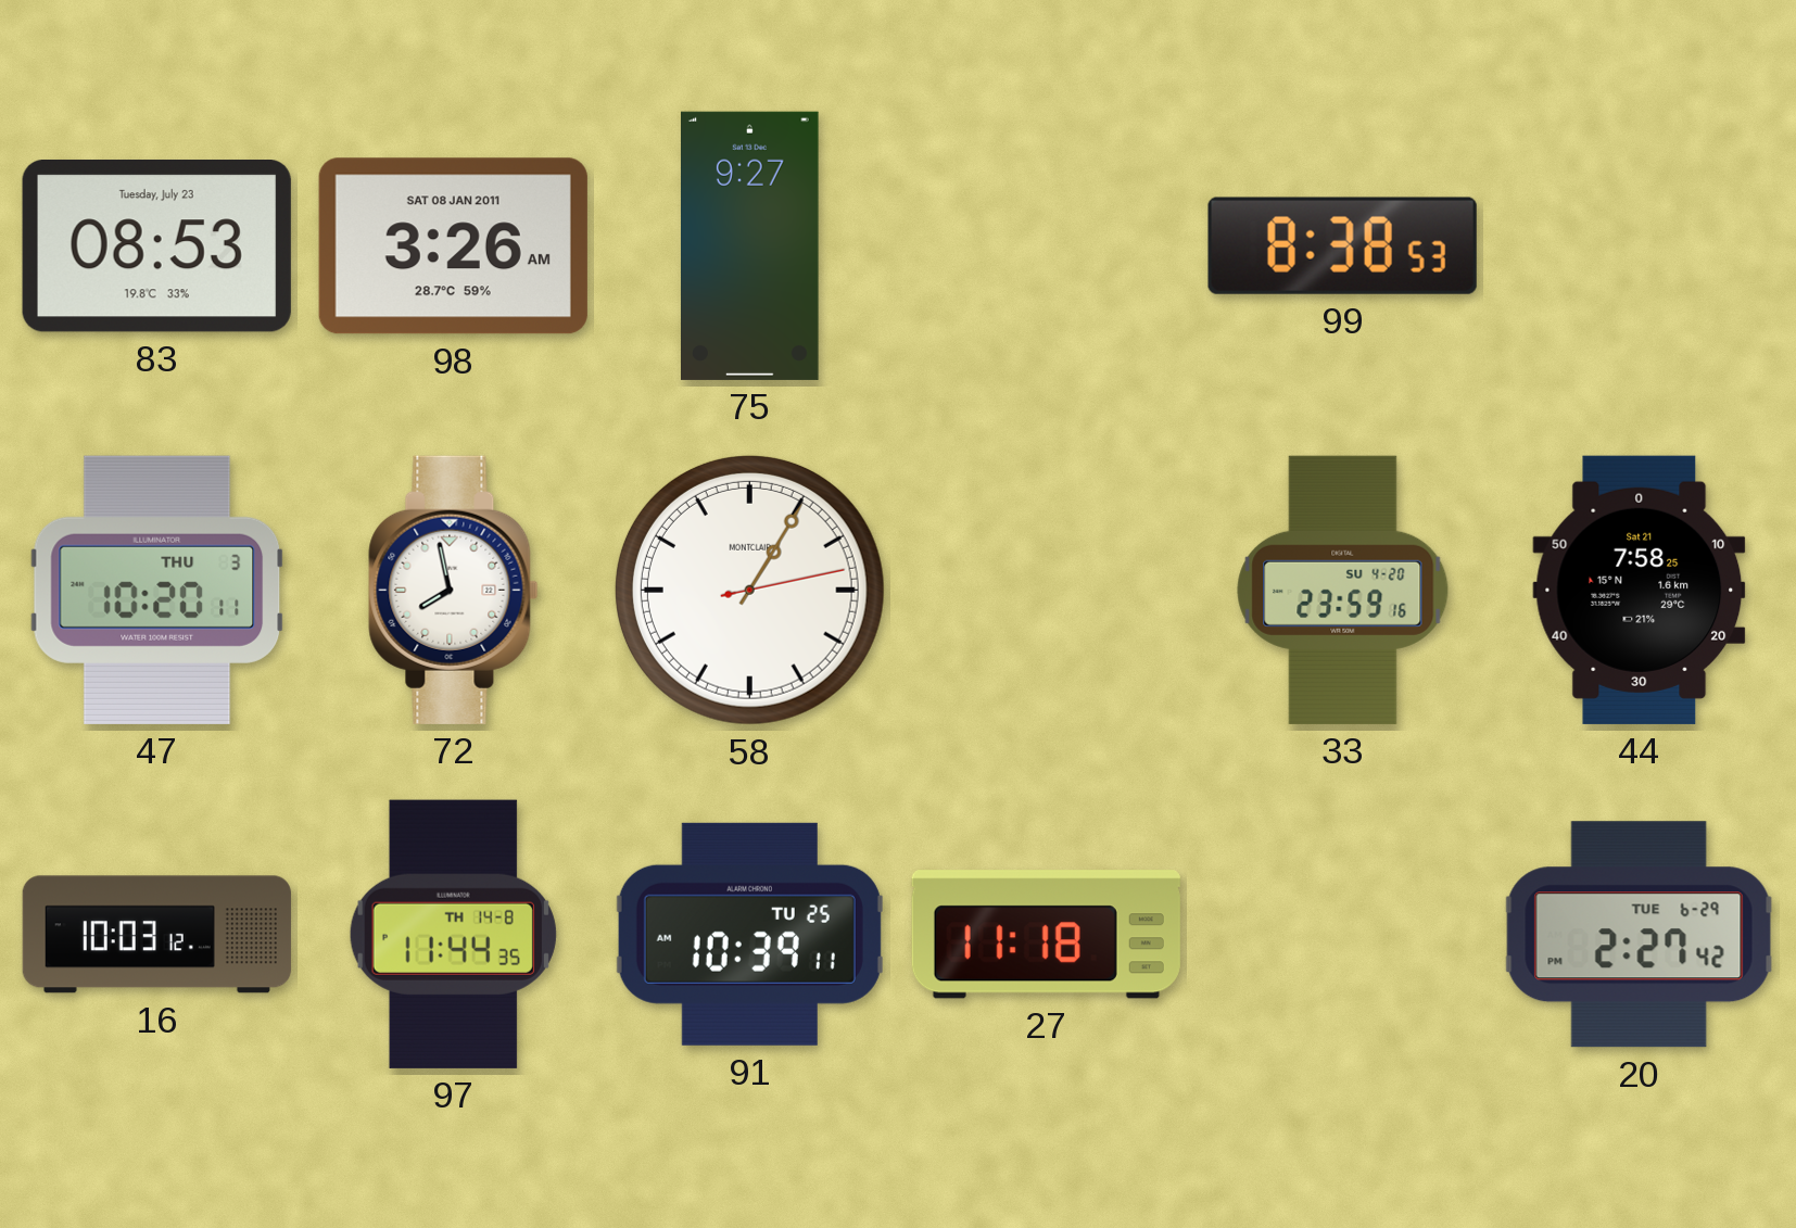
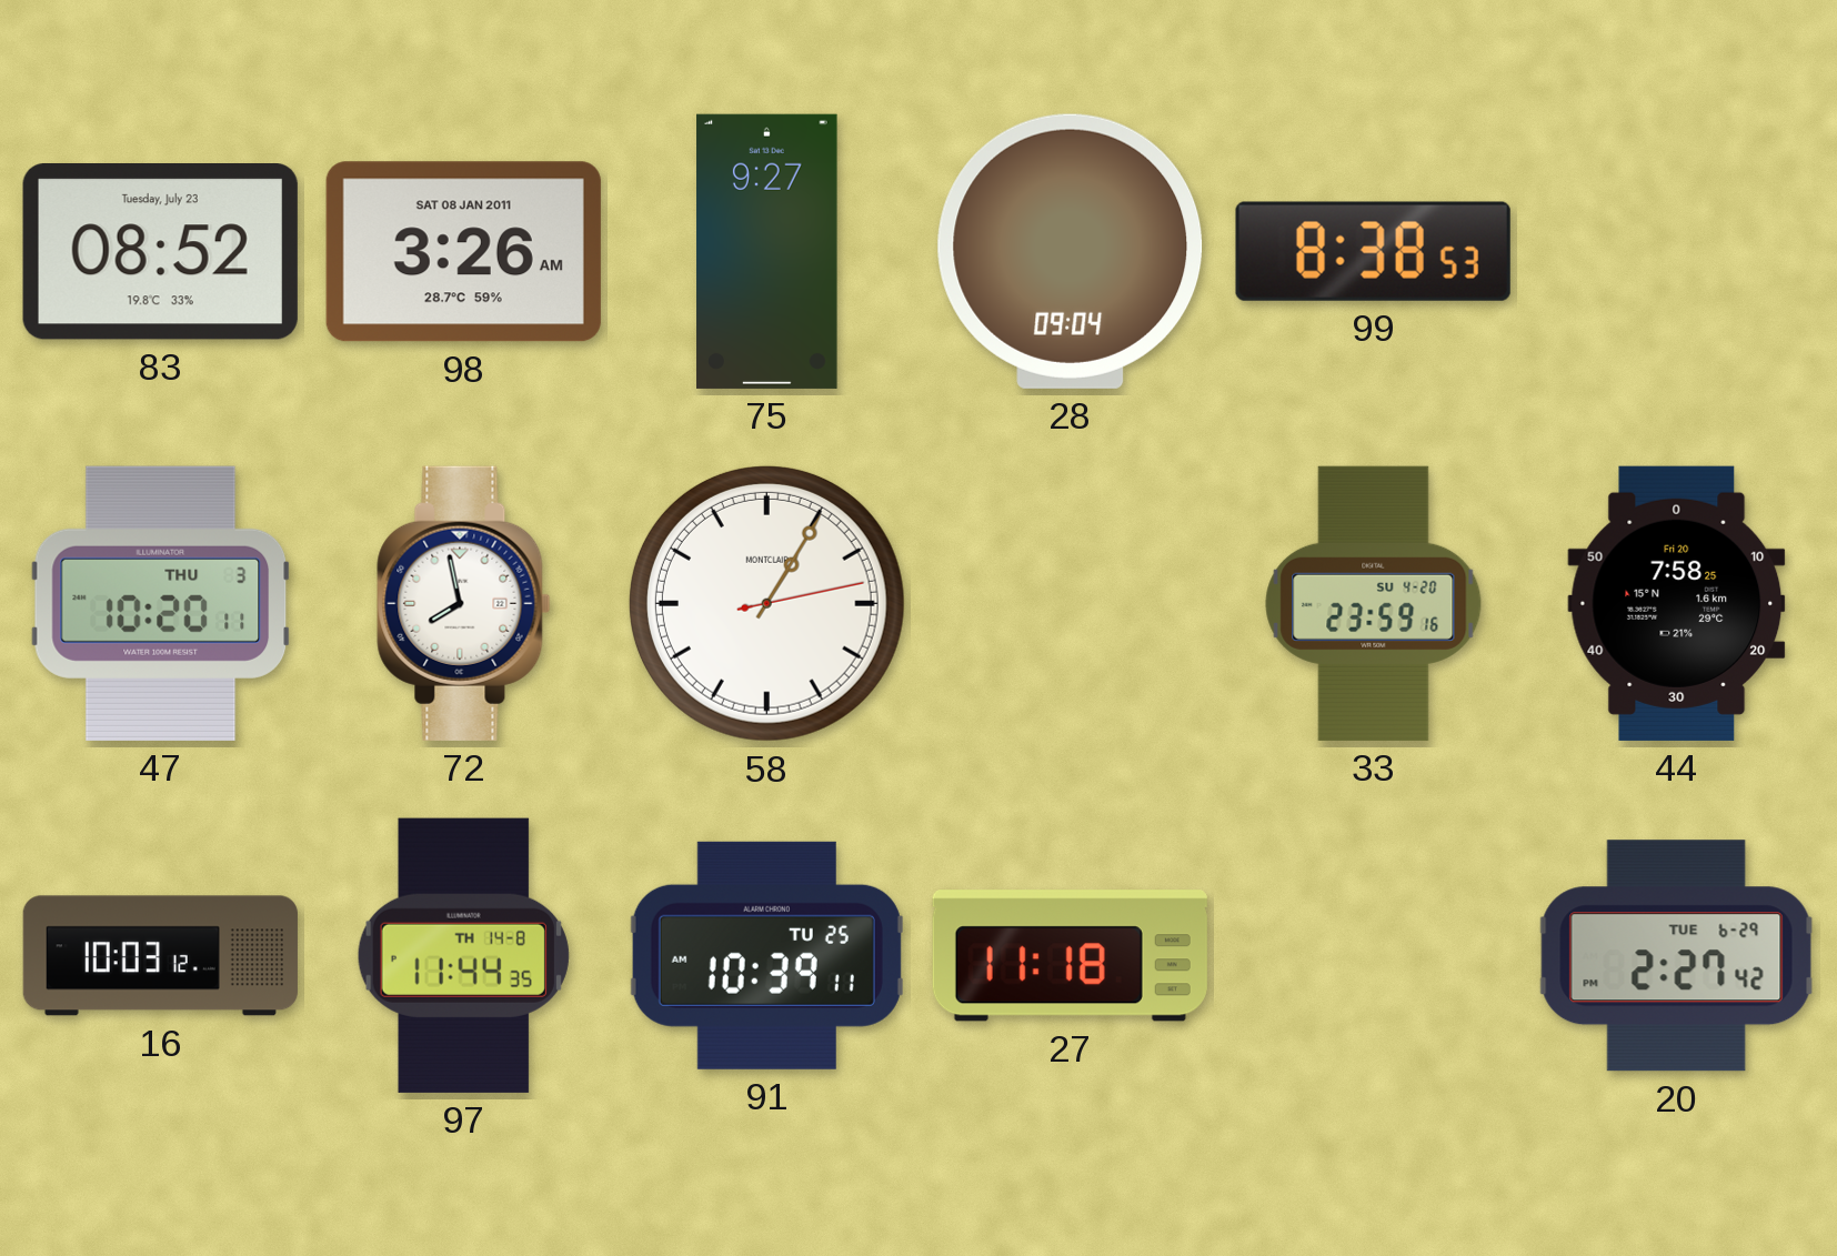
83: 08:53 -> 08:52 (160, 252)
28: none -> 09:04 (1071, 251)
44 date: Sat 21 -> Fri 20 (1677, 603)
